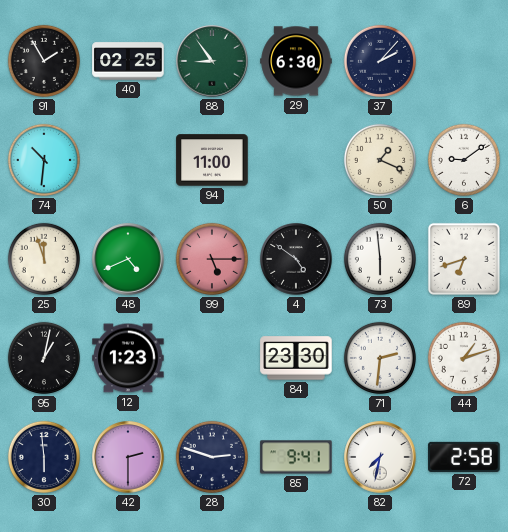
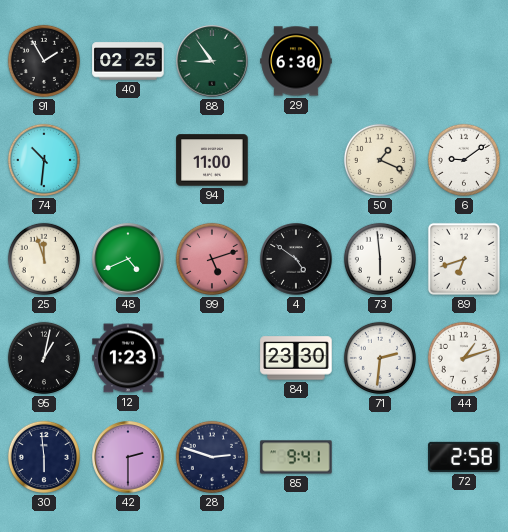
37: 2:07 -> none (380, 61)
99: 5:15 -> 5:12 (212, 259)
82: 7:32 -> none (380, 457)
